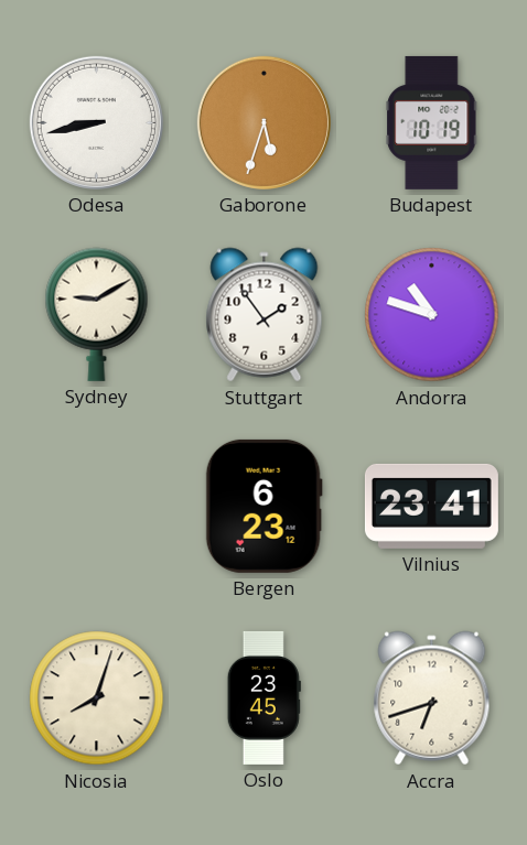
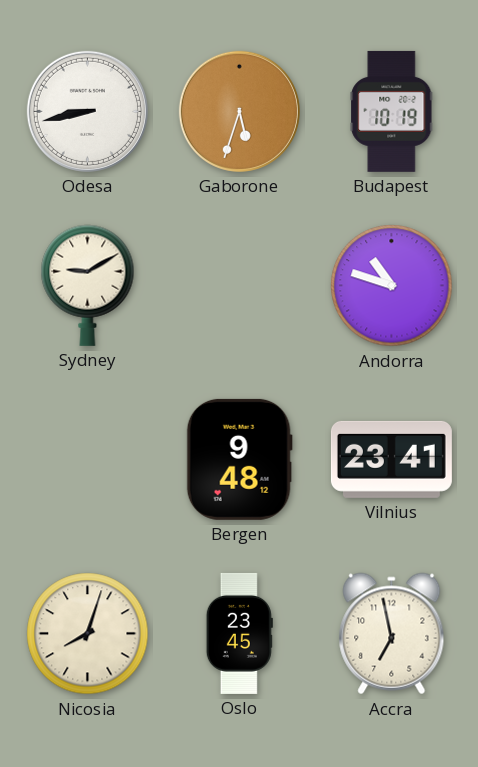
Stuttgart: 1:54 -> none (265, 315)
Bergen: 6:23 -> 9:48 (239, 459)
Accra: 6:42 -> 6:58 (392, 634)
